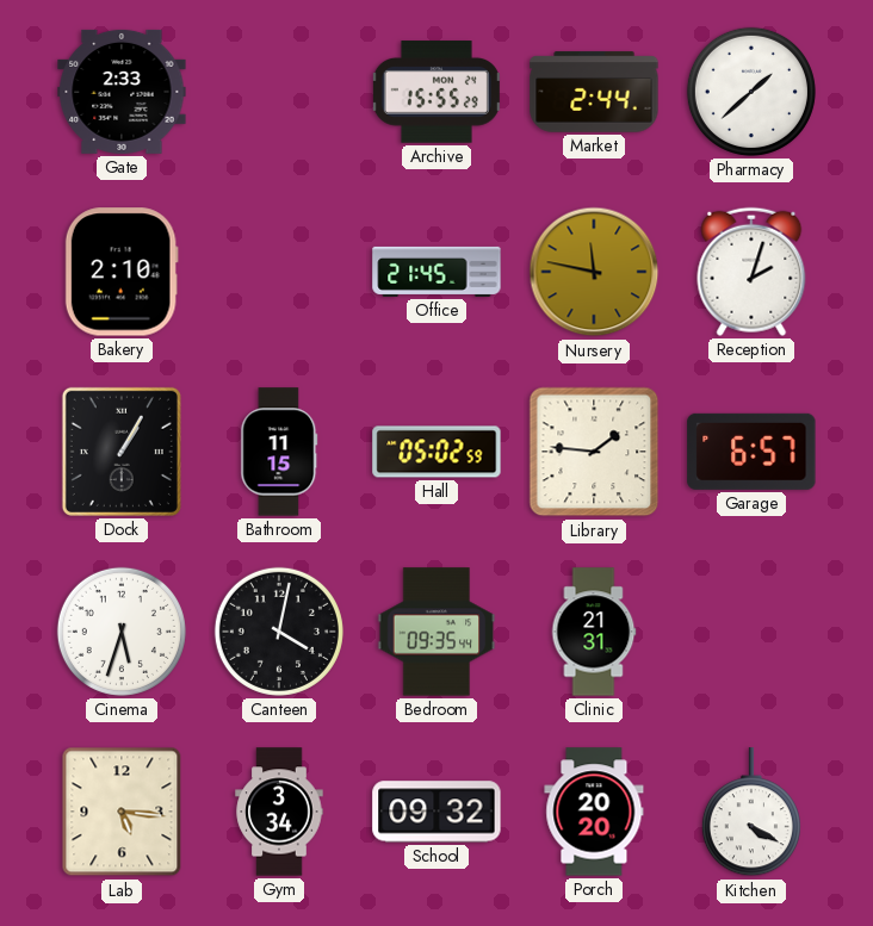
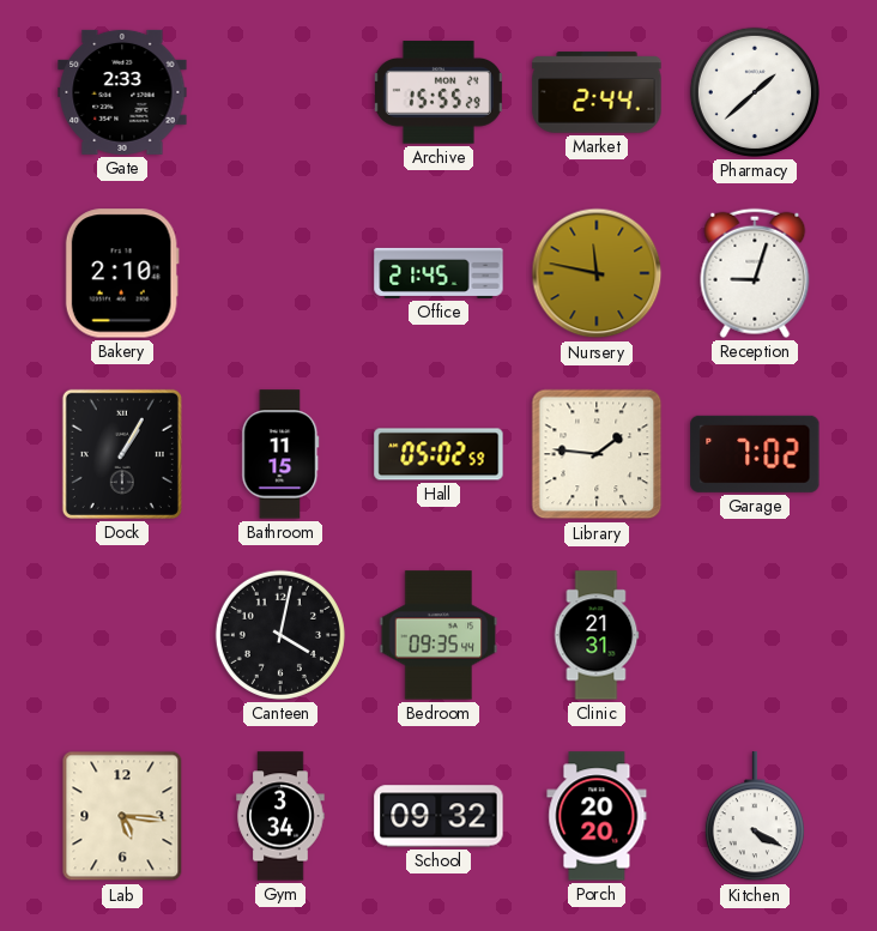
Reception: 2:03 -> 9:03 (755, 273)
Garage: 6:57 -> 7:02 (755, 454)
Cinema: 5:33 -> none (122, 632)
